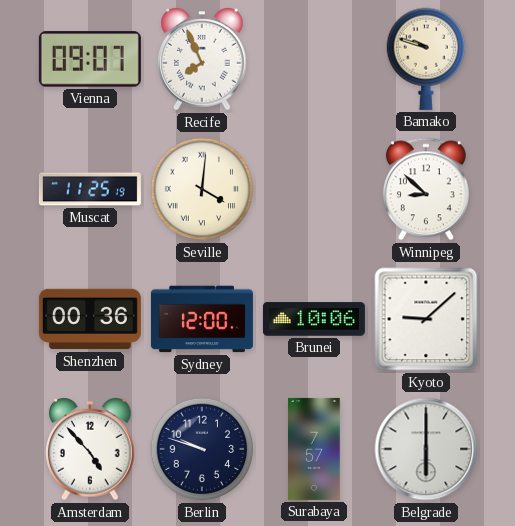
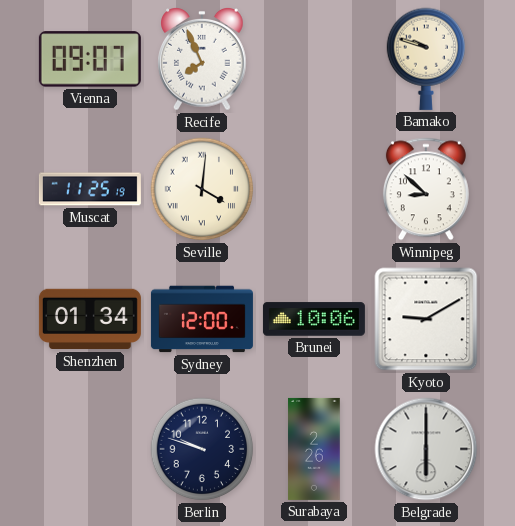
Shenzhen: 00:36 -> 01:34 (90, 319)
Kyoto: 9:08 -> 9:10 (426, 319)
Amsterdam: 4:53 -> none (90, 450)
Surabaya: 7:57 -> 2:26 (314, 449)
